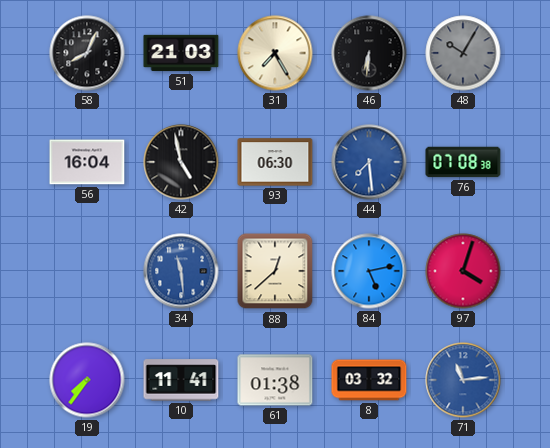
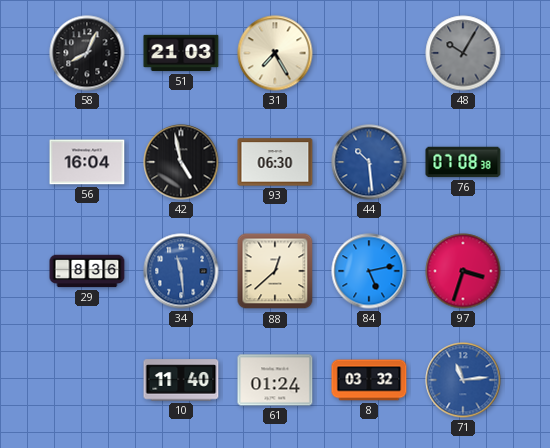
46: 6:31 -> none (369, 53)
44: 7:29 -> 10:29 (369, 162)
29: none -> 8:36 (87, 271)
97: 4:03 -> 3:33 (463, 271)
19: 7:36 -> none (87, 380)
10: 11:41 -> 11:40 (181, 380)
61: 01:38 -> 01:24 (275, 380)
